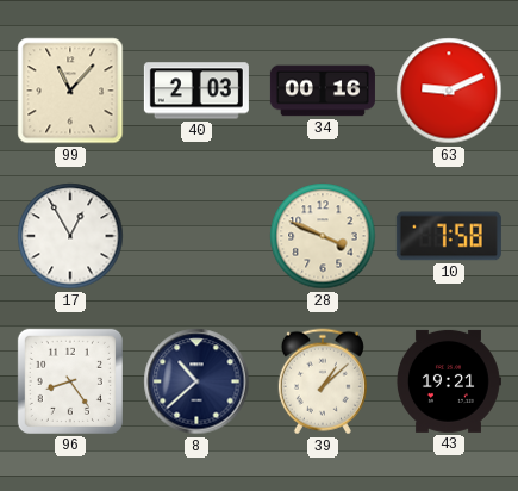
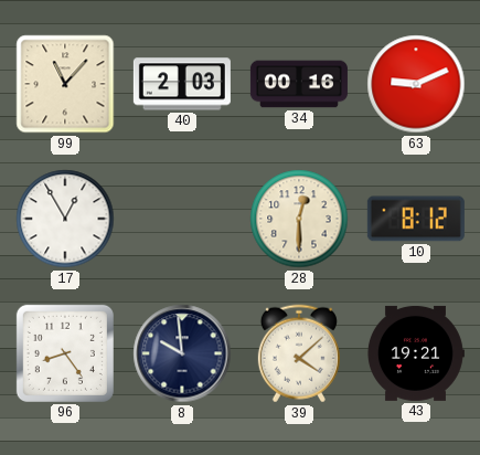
28: 3:49 -> 12:30 (299, 219)
10: 7:58 -> 8:12 (416, 219)
8: 10:38 -> 9:59 (182, 353)
39: 1:08 -> 4:08 (299, 353)
